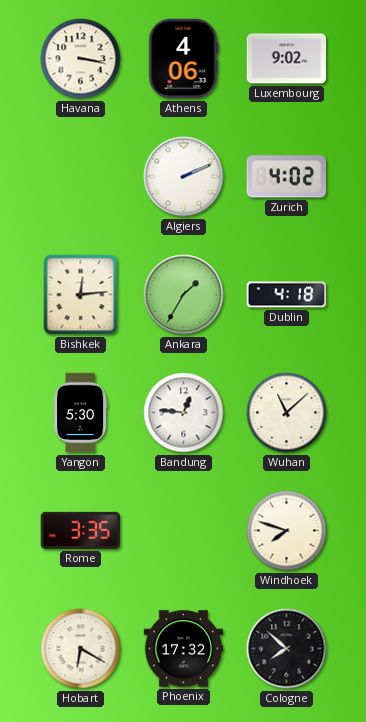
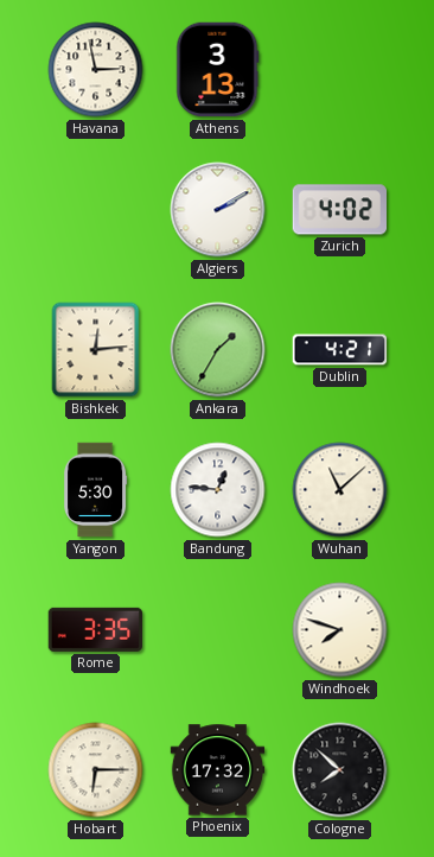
Havana: 3:17 -> 2:58 (96, 70)
Athens: 4:06 -> 3:13 (218, 70)
Luxembourg: 9:02 -> none (287, 59)
Algiers: 2:11 -> 2:10 (218, 210)
Dublin: 4:18 -> 4:21 (340, 350)
Hobart: 6:20 -> 6:15 (96, 770)
